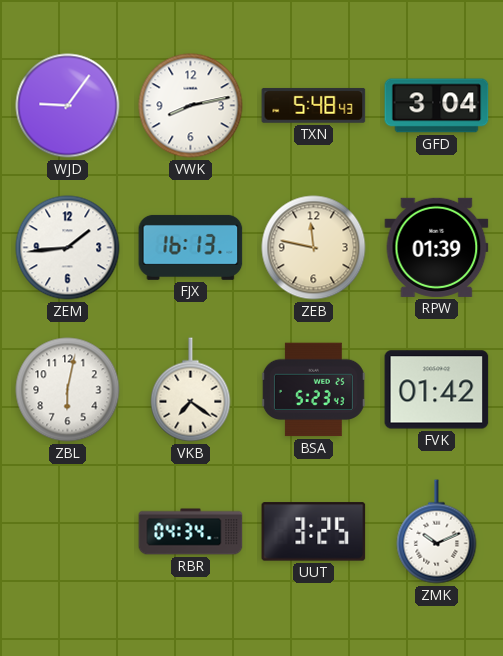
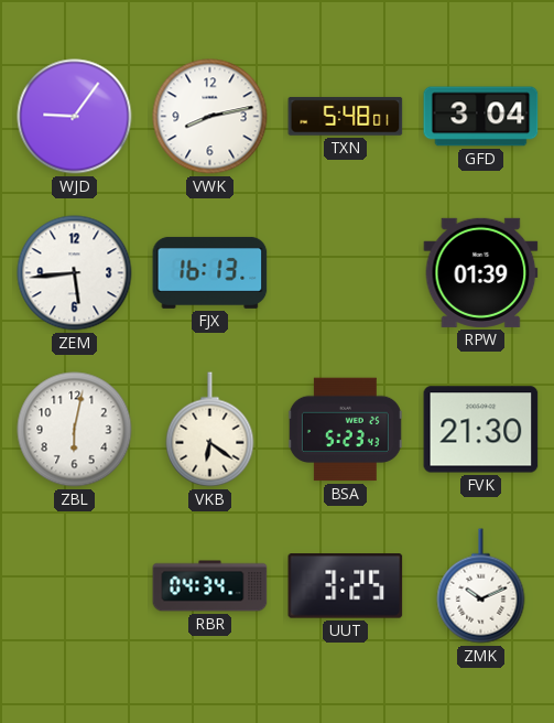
TXN: 5:48:43 -> 5:48:01 (346, 117)
ZEM: 1:44 -> 5:44 (75, 273)
ZEB: 11:47 -> none (314, 248)
VKB: 7:21 -> 6:21 (210, 430)
FVK: 01:42 -> 21:30 (481, 430)
